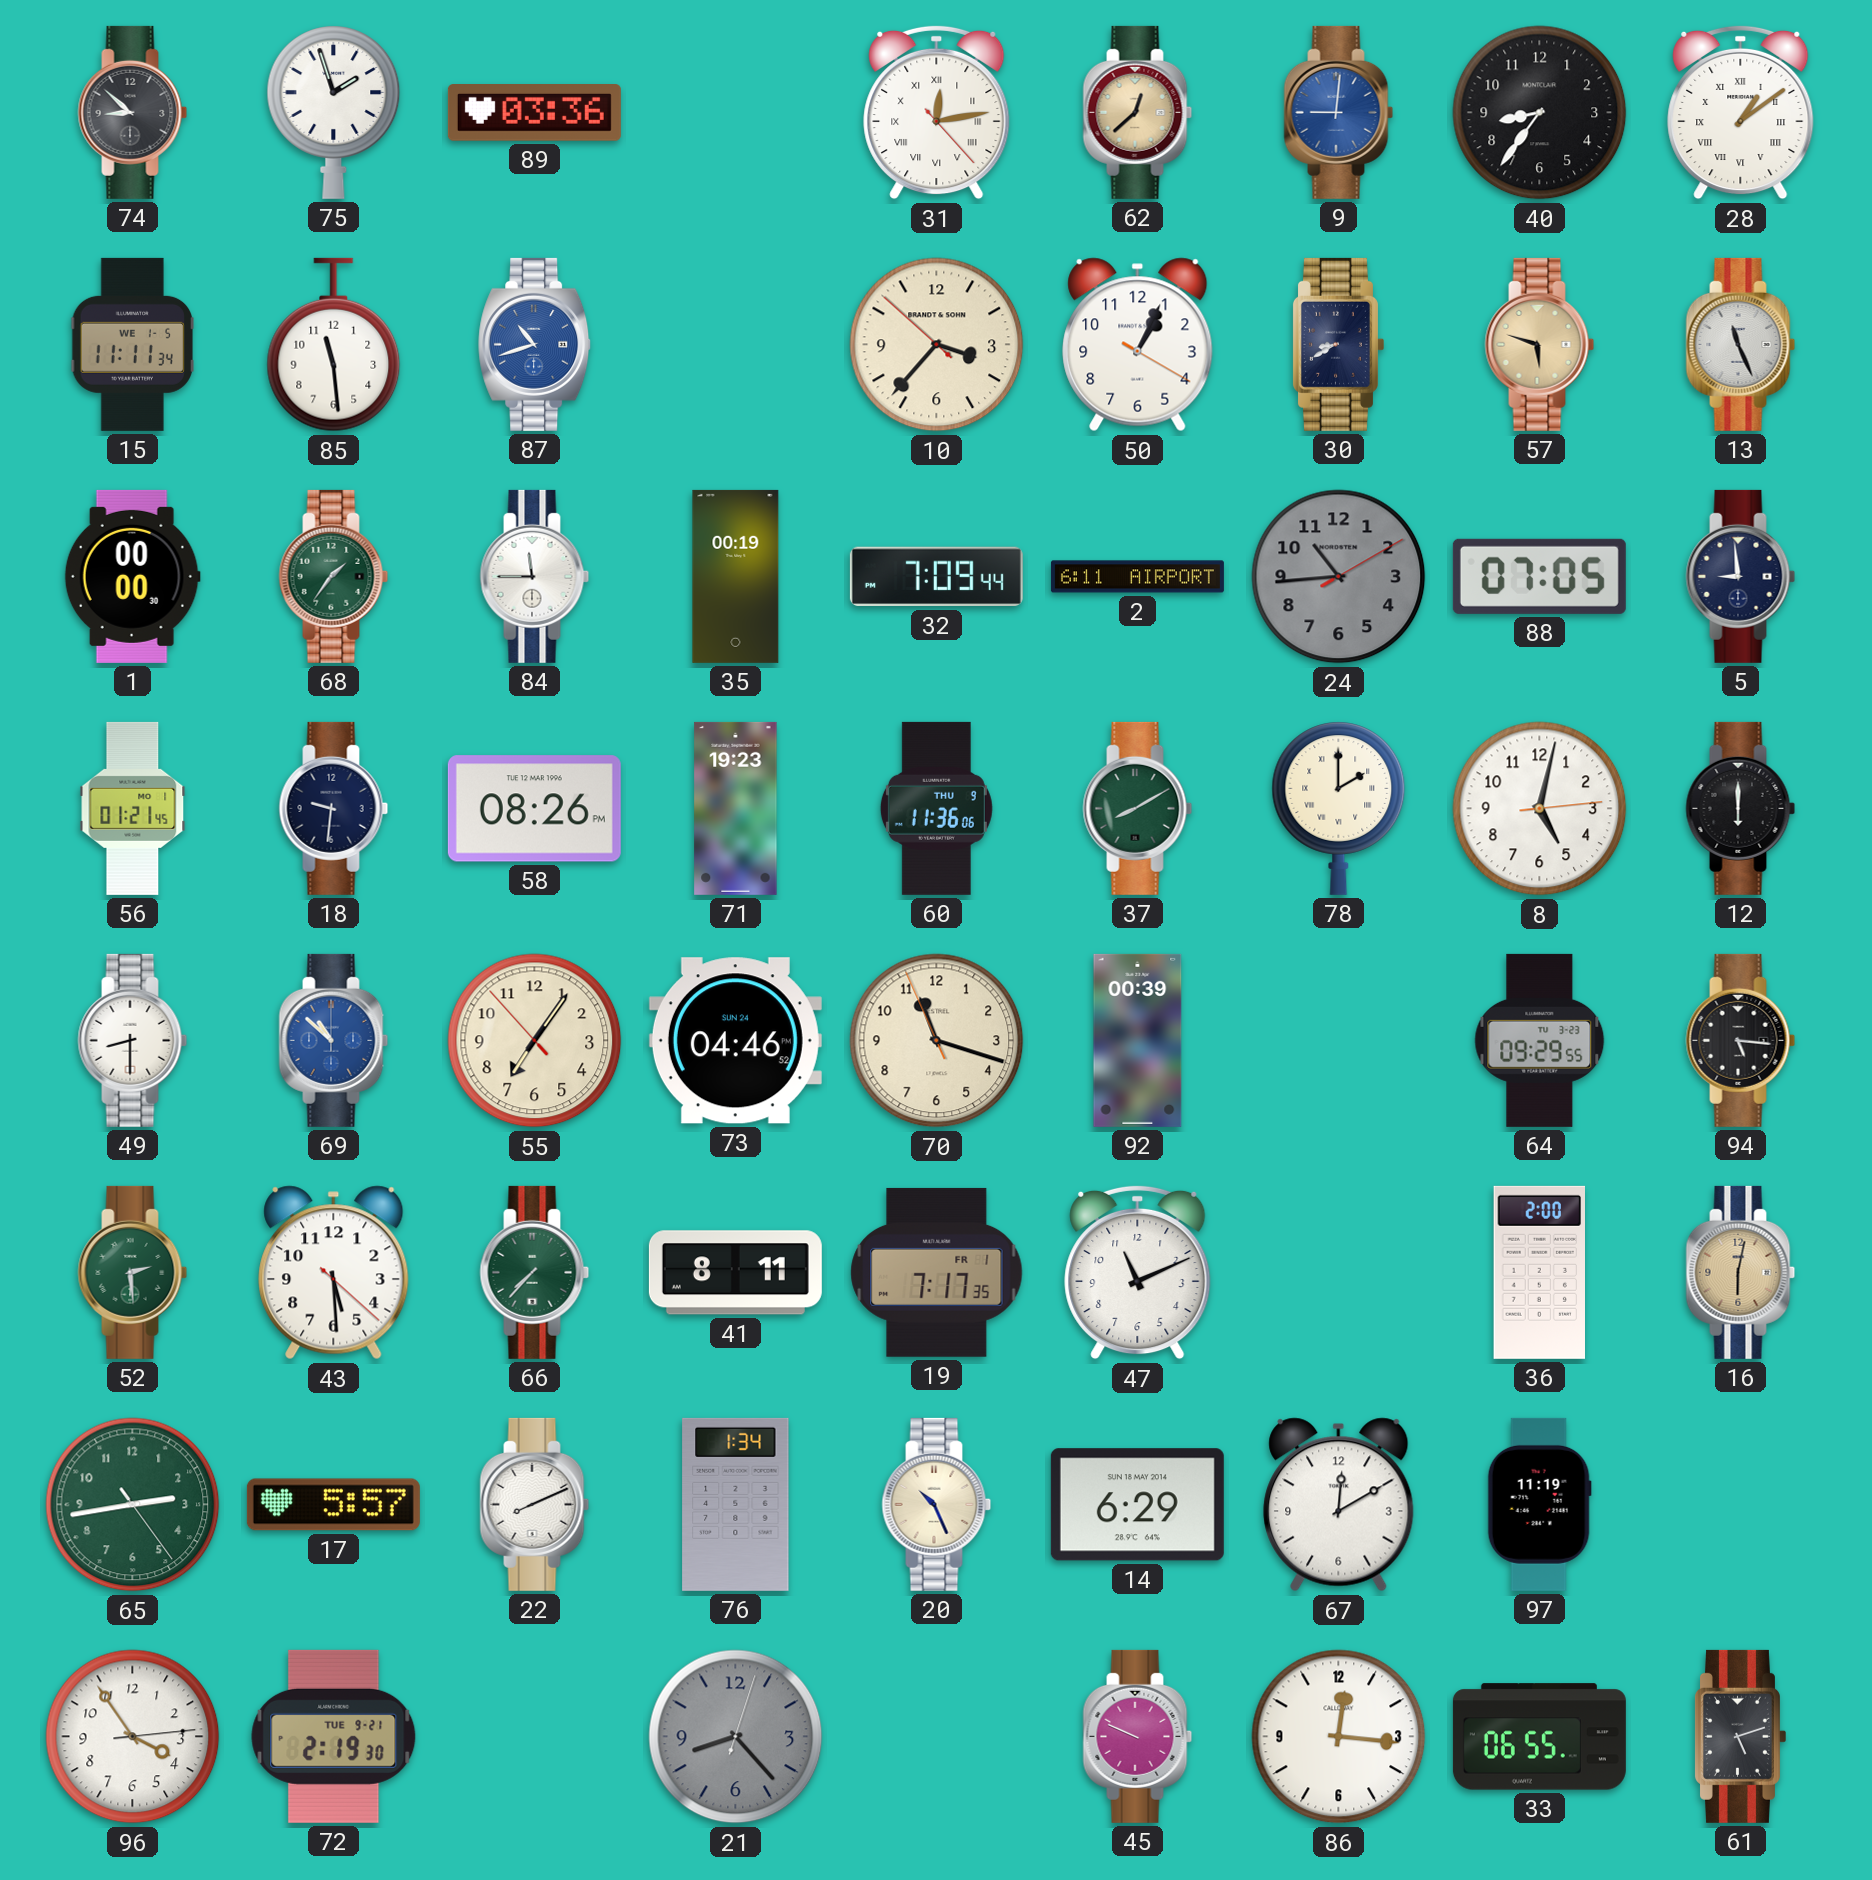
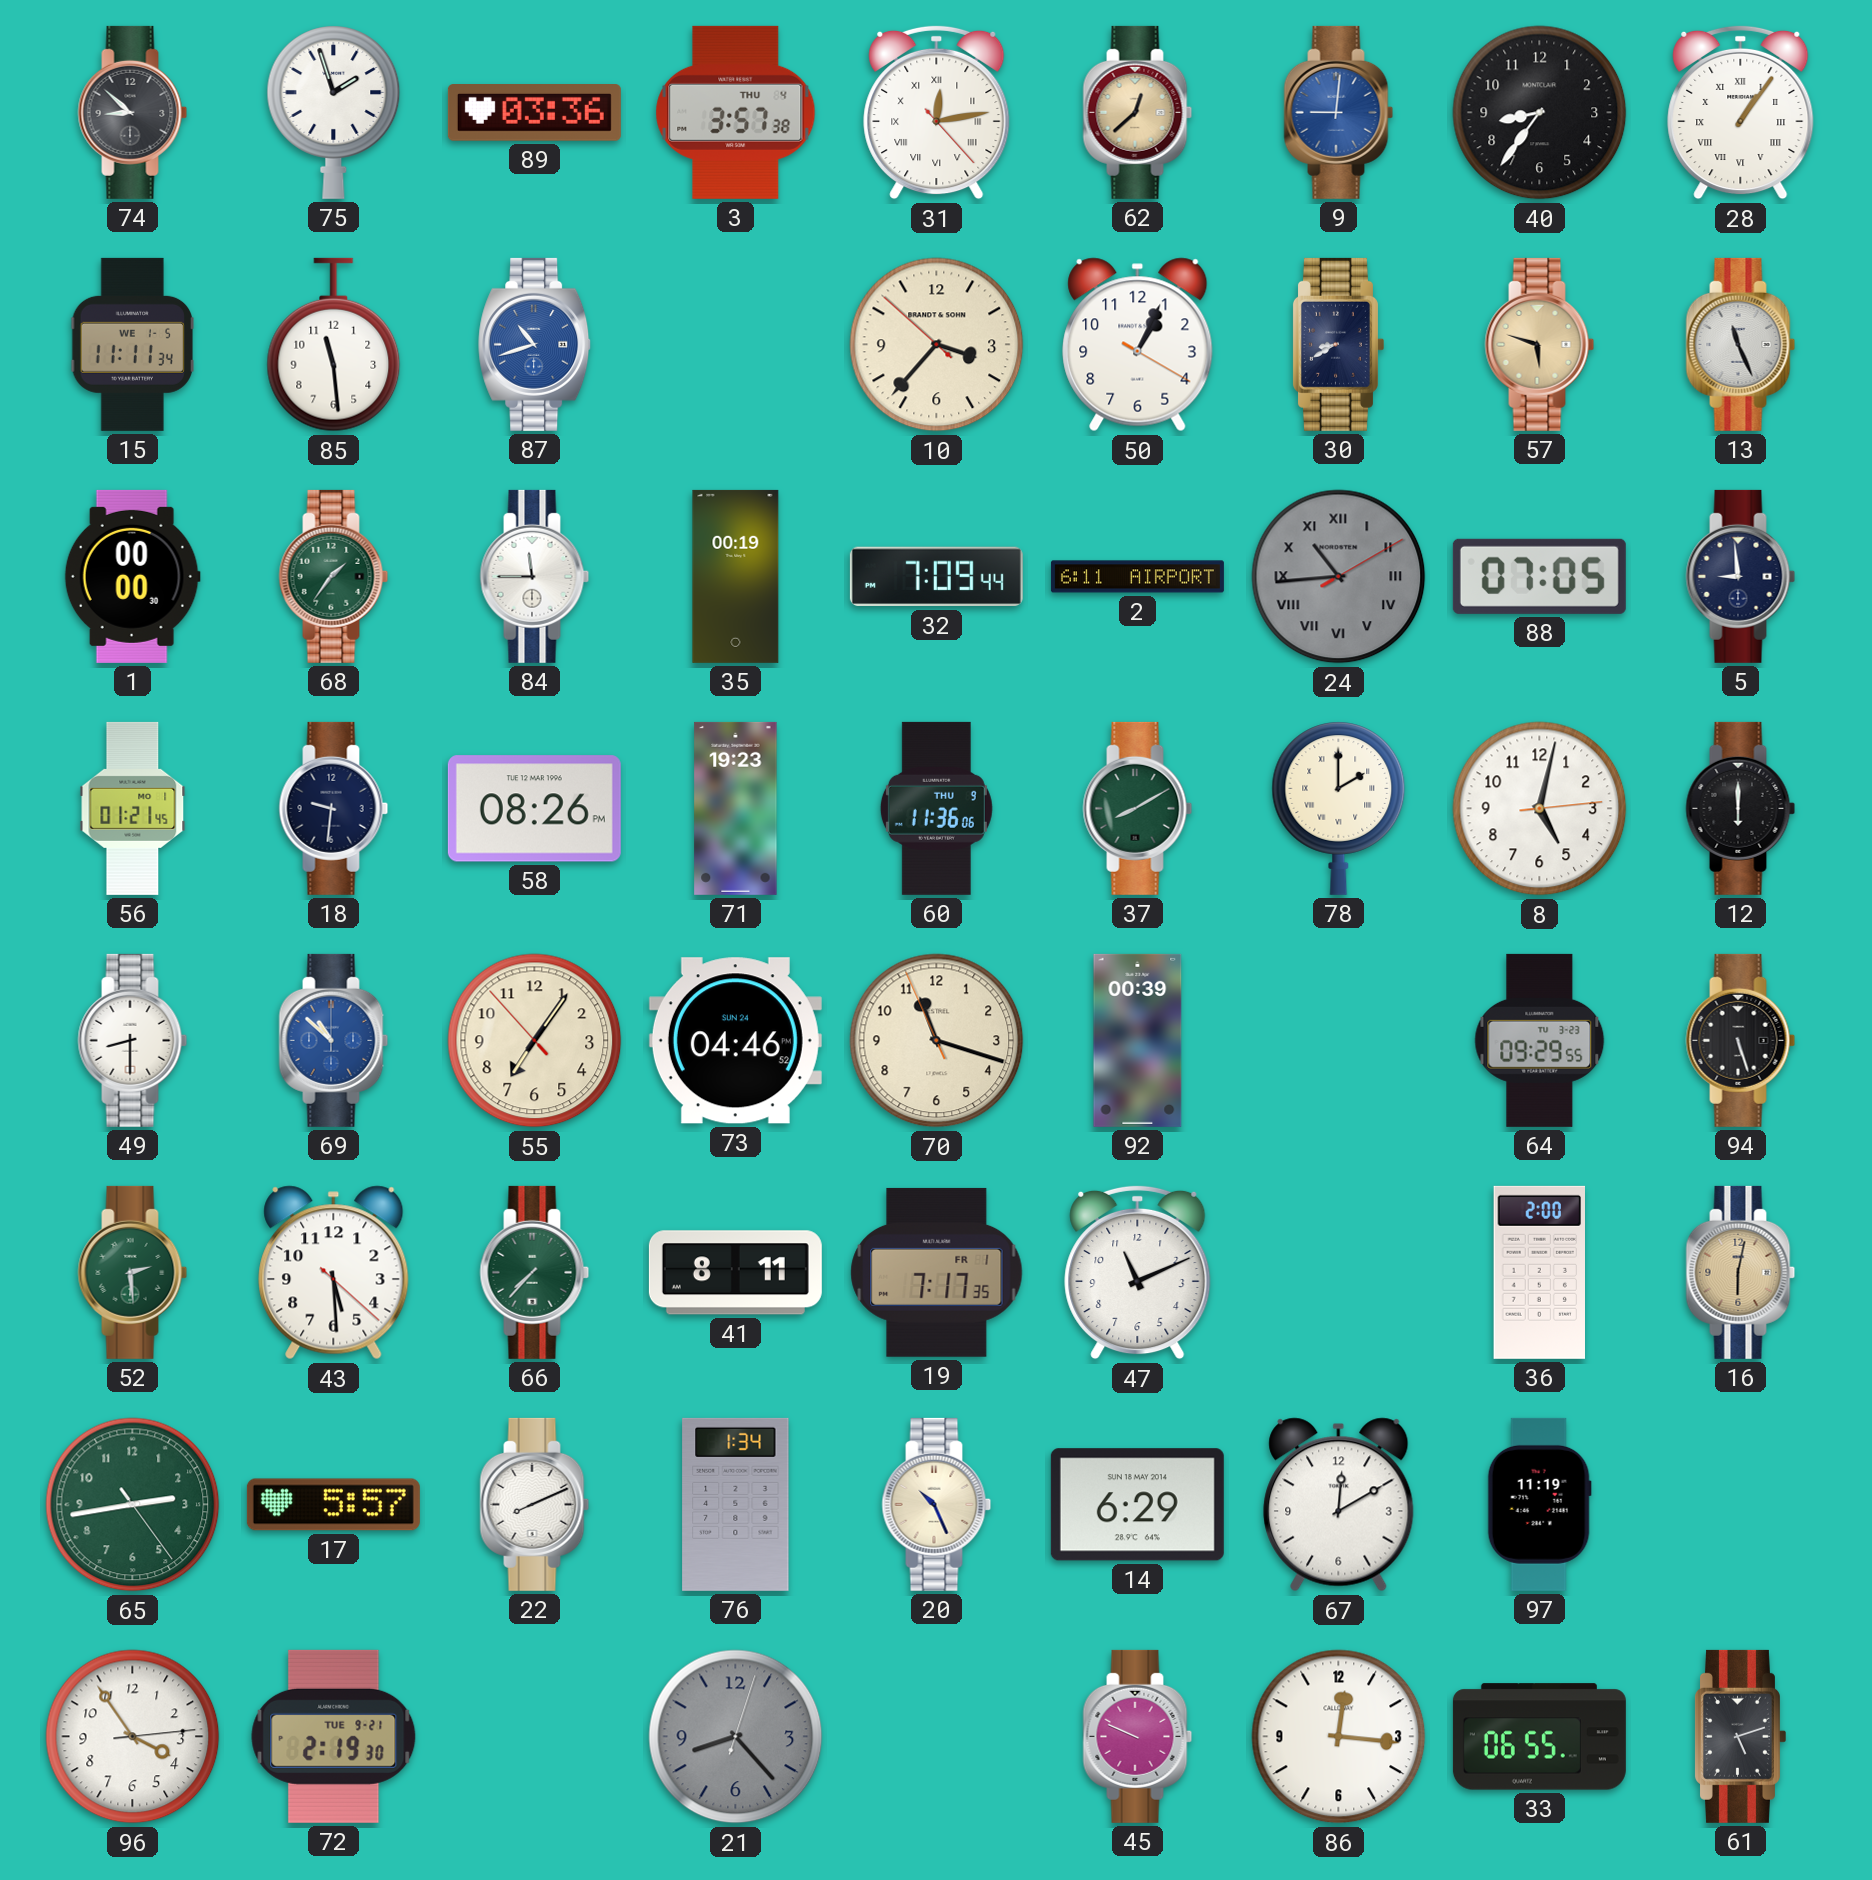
3: none -> 3:57 (736, 112)
28: 1:09 -> 1:06 (1741, 112)
24 numerals: Arabic -> Roman (1339, 577)
94: 5:16 -> 5:27 (1741, 1040)
